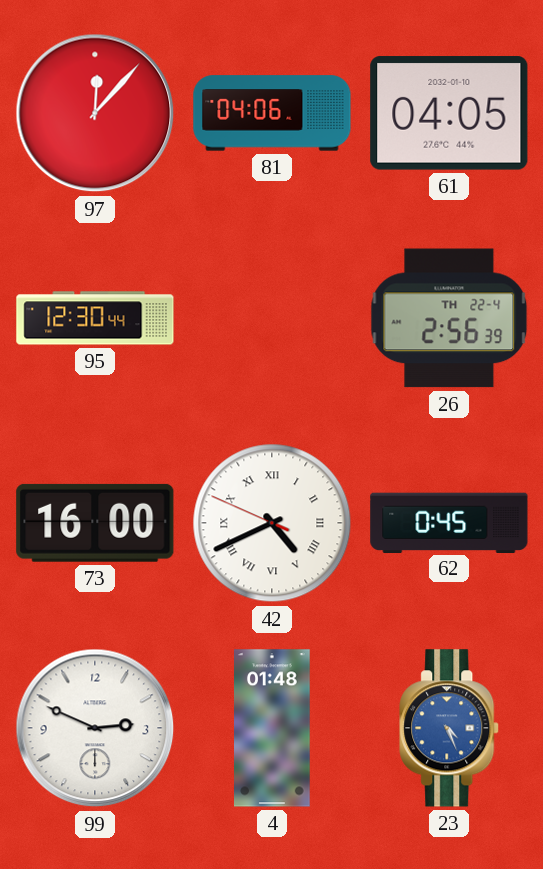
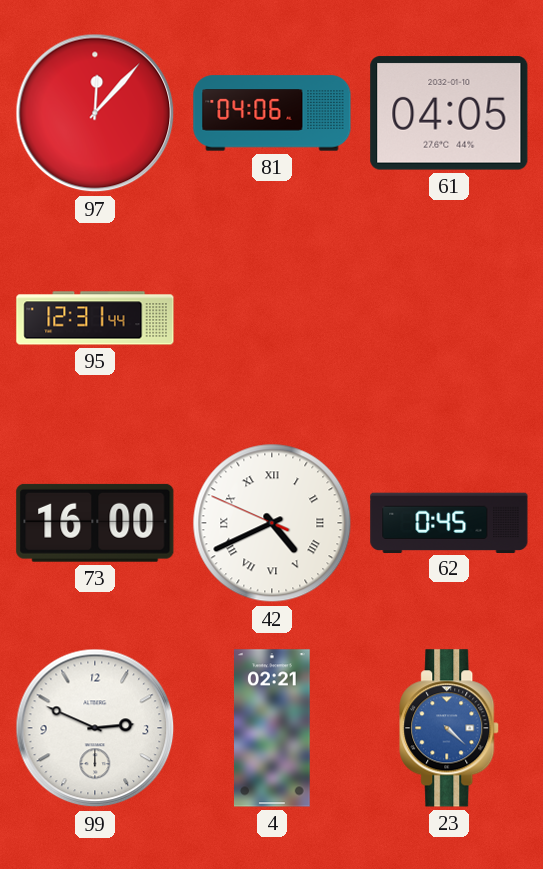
95: 12:30 -> 12:31 (95, 318)
26: 2:56 -> none (449, 318)
4: 01:48 -> 02:21 (272, 728)
23: 4:26 -> 4:22 (450, 728)
